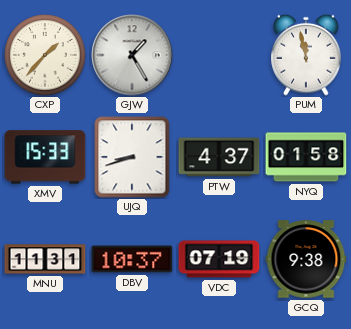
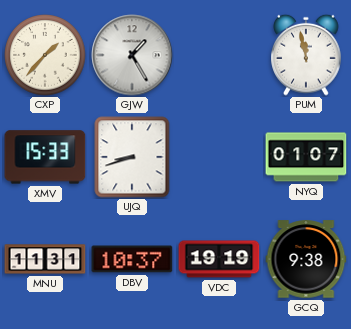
PTW: 4:37 -> none (219, 157)
NYQ: 01:58 -> 01:07 (306, 157)
VDC: 07:19 -> 19:19 (219, 259)
